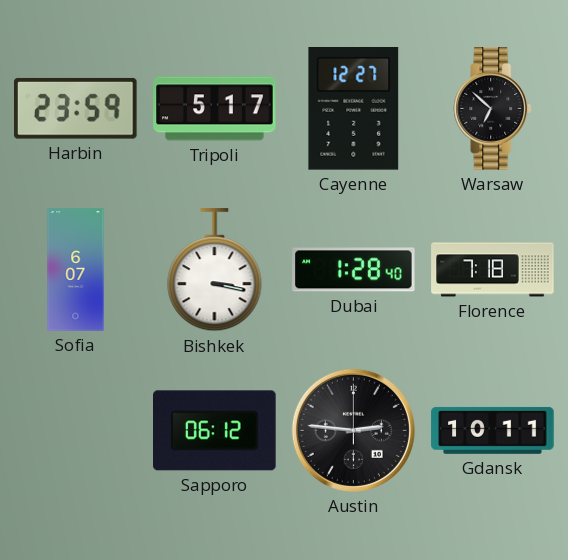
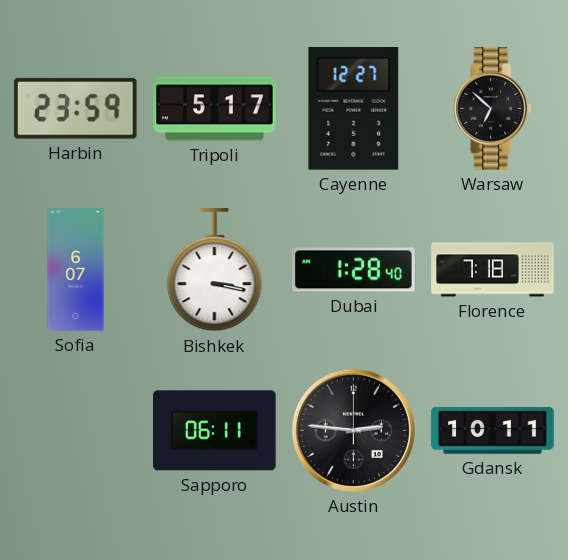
Sapporo: 06:12 -> 06:11 (215, 431)
